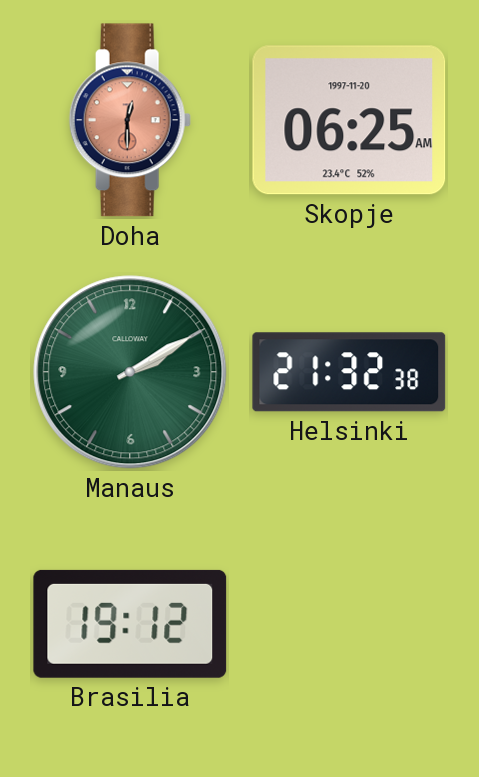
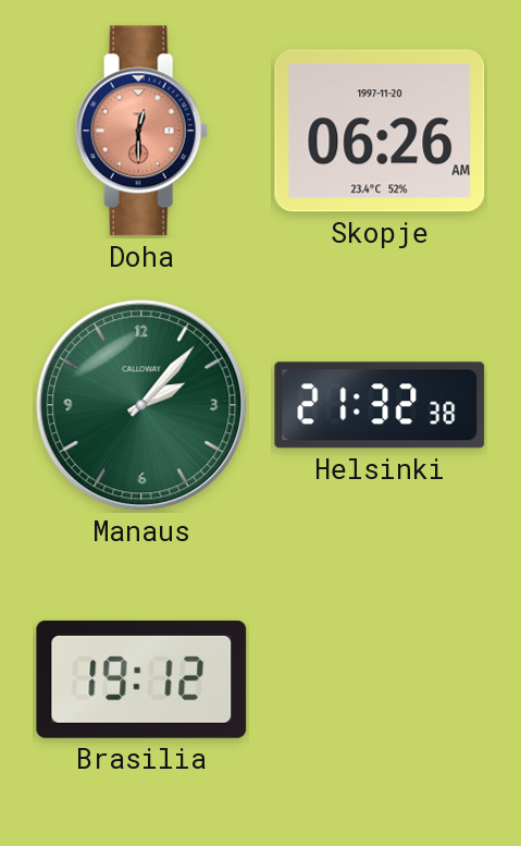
Skopje: 06:25 -> 06:26 (380, 131)
Manaus: 2:10 -> 2:07 (141, 405)
